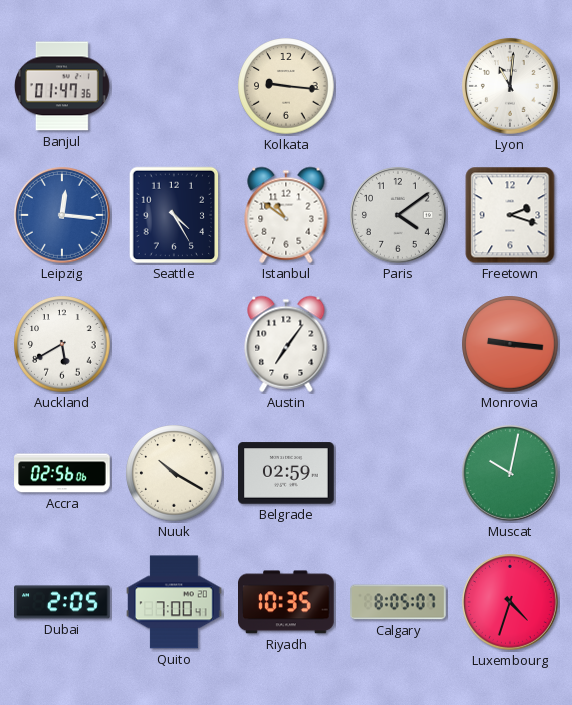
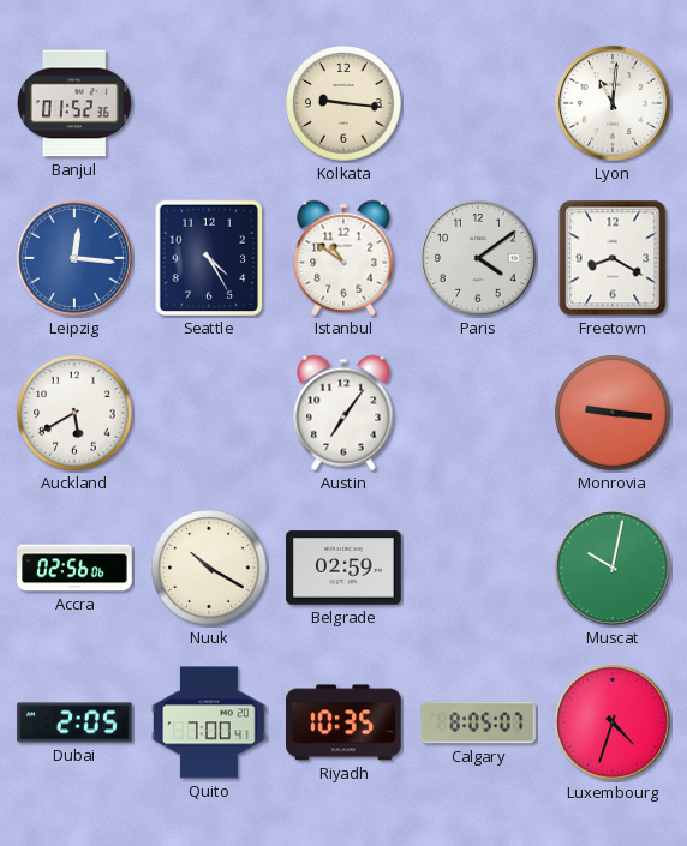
Banjul: 01:47 -> 01:52 (74, 103)
Freetown: 2:18 -> 8:20 (613, 258)
